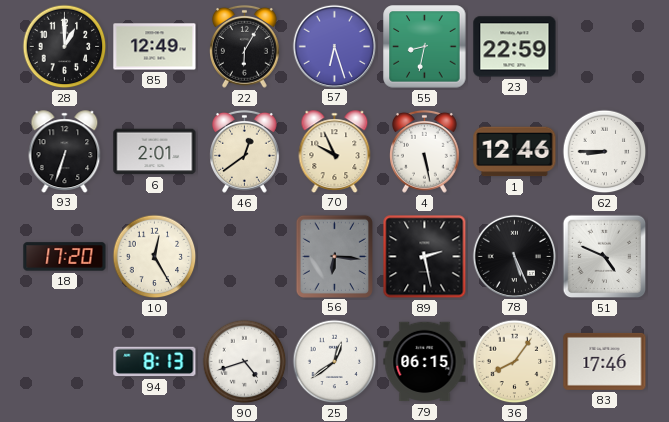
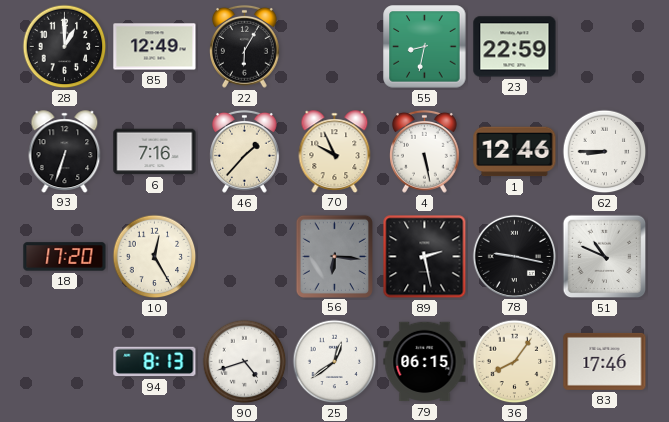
57: 6:27 -> none (334, 46)
6: 2:01 -> 7:16 (155, 152)
46: 12:39 -> 1:37 (245, 151)
78: 5:26 -> 9:17 (514, 256)
51: 4:49 -> 10:49 (605, 257)
